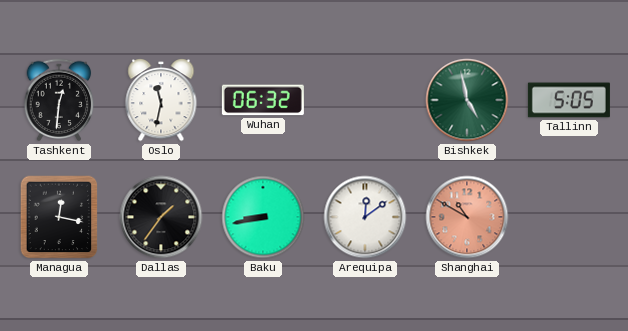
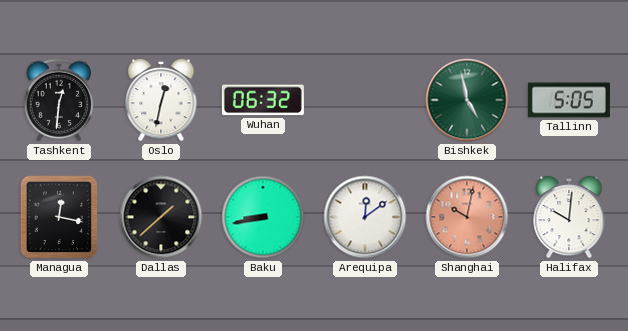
Oslo: 11:32 -> 12:32 (161, 101)
Dallas: 1:36 -> 1:38 (161, 217)
Shanghai: 10:50 -> 10:02 (467, 217)
Halifax: none -> 10:01 (569, 218)
